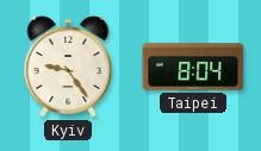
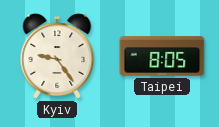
Taipei: 8:04 -> 8:05 (162, 56)
